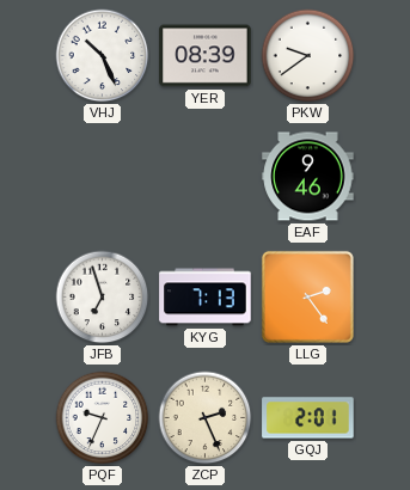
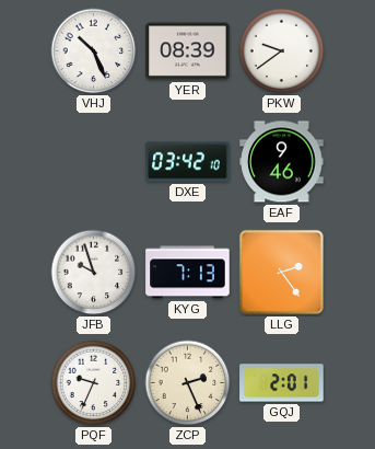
DXE: none -> 03:42 (188, 162)
JFB: 6:57 -> 9:57 (94, 273)
